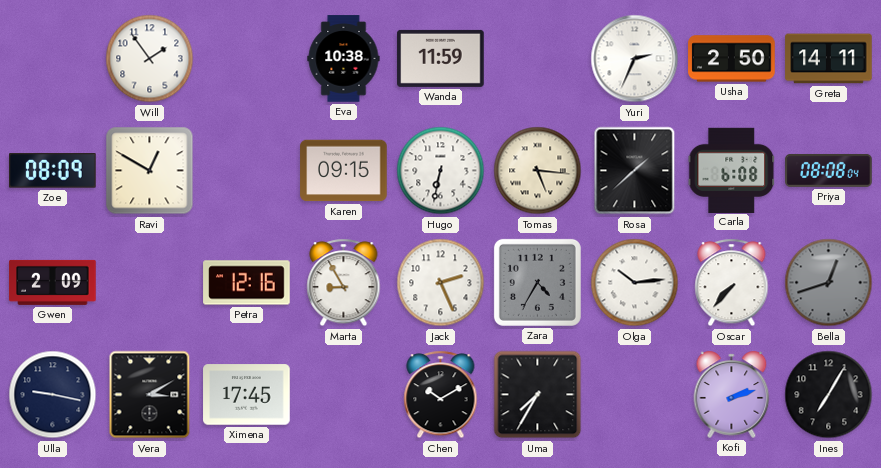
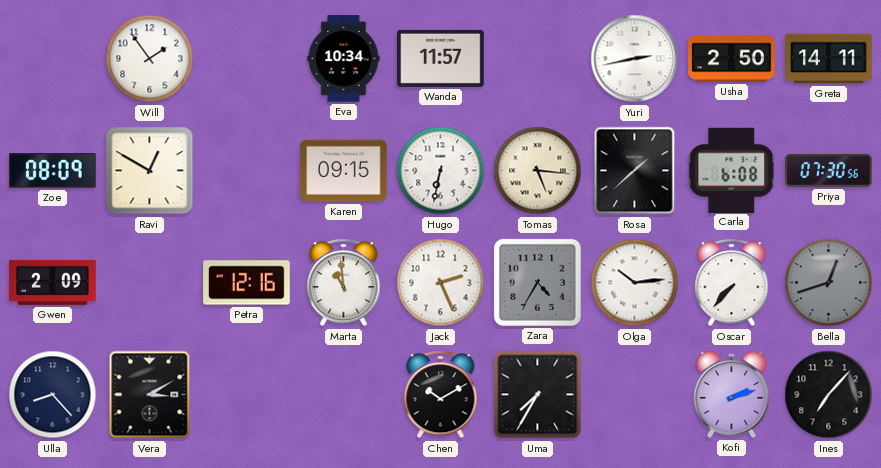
Eva: 10:38 -> 10:34 (344, 59)
Wanda: 11:59 -> 11:57 (441, 58)
Yuri: 2:34 -> 2:43 (635, 59)
Priya: 08:08 -> 07:30 (829, 170)
Marta: 8:55 -> 10:59 (344, 283)
Ulla: 9:17 -> 8:23 (53, 395)
Ximena: 17:45 -> none (247, 395)
Ines: 7:05 -> 7:07 (829, 395)
